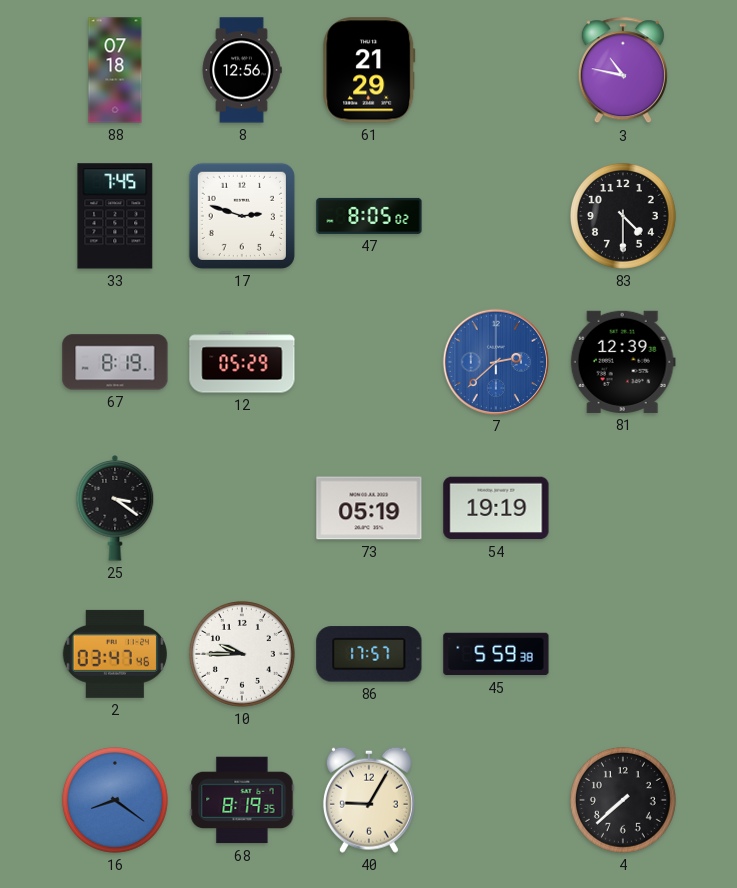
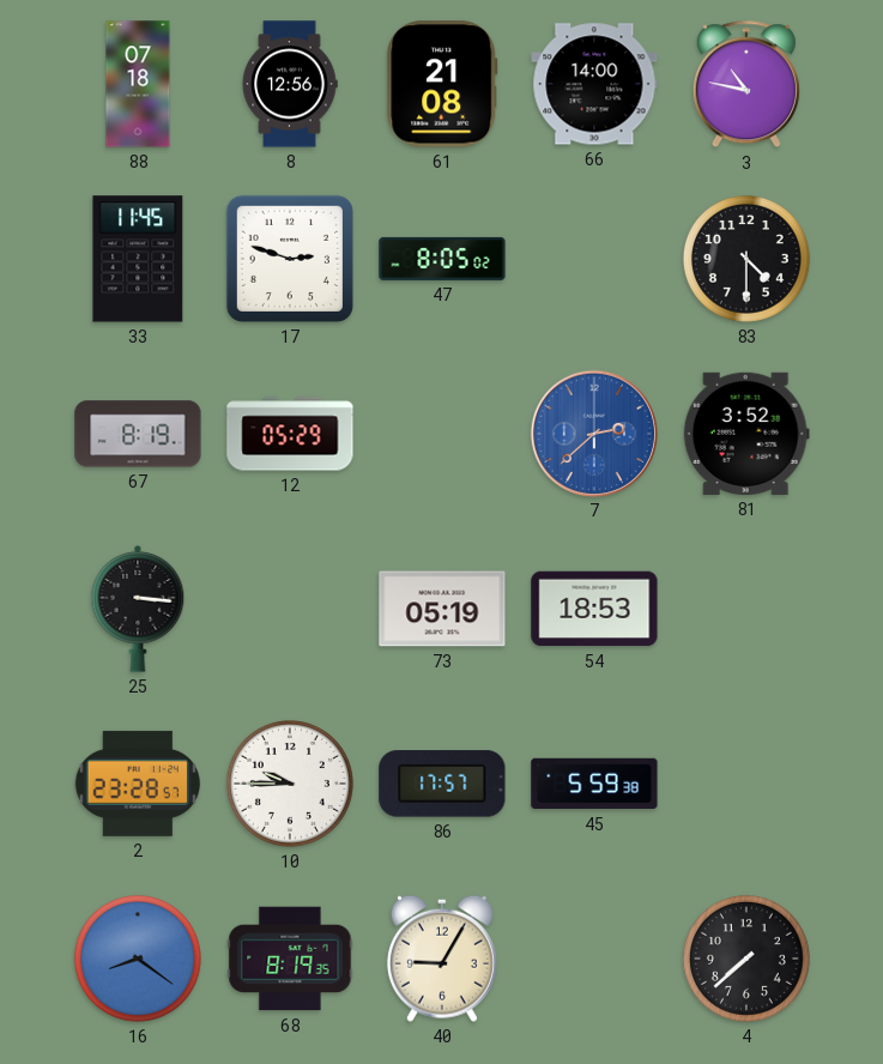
61: 21:29 -> 21:08 (442, 84)
66: none -> 14:00 (594, 84)
33: 7:45 -> 11:45 (138, 259)
81: 12:39 -> 3:52 (746, 434)
25: 3:21 -> 3:16 (138, 610)
54: 19:19 -> 18:53 (594, 609)
2: 03:47 -> 23:28 (138, 784)
